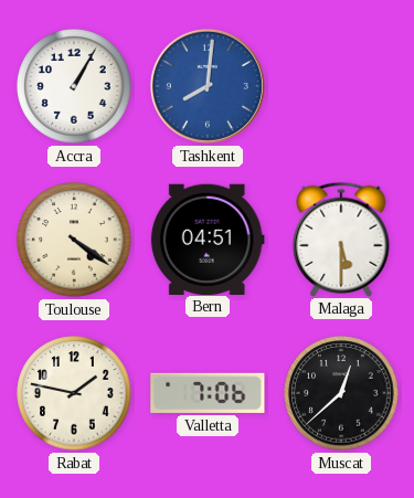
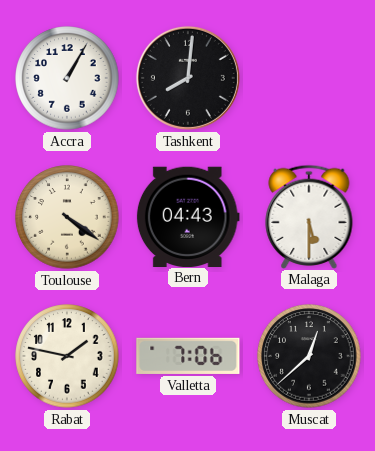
Tashkent dial: blue -> black (188, 78)
Bern: 04:51 -> 04:43 (188, 216)
